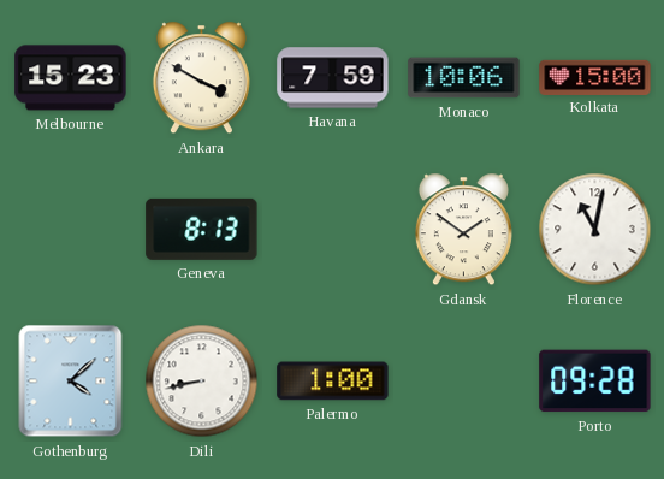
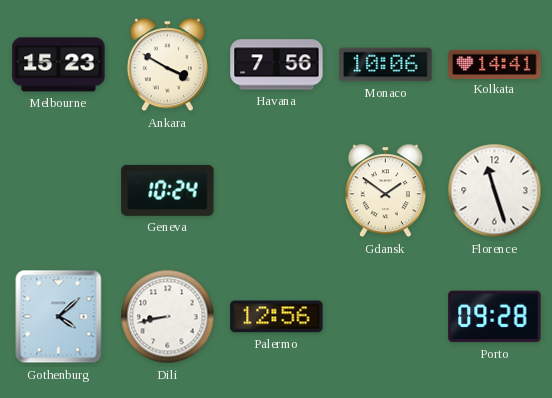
Havana: 7:59 -> 7:56 (277, 65)
Kolkata: 15:00 -> 14:41 (495, 64)
Geneva: 8:13 -> 10:24 (168, 190)
Florence: 11:02 -> 11:27 (495, 191)
Palermo: 1:00 -> 12:56 (277, 317)
